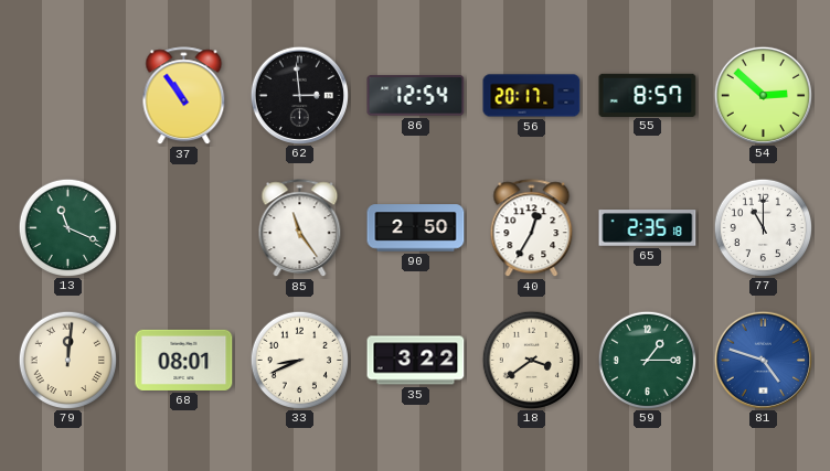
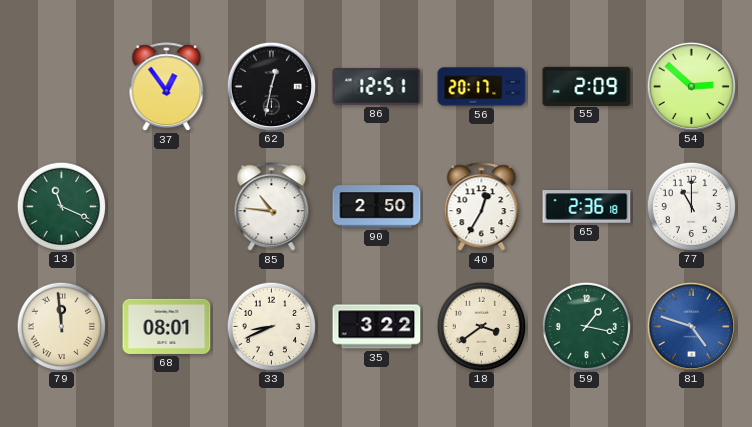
37: 10:54 -> 12:54 (167, 87)
62: 2:59 -> 12:32 (271, 86)
86: 12:54 -> 12:51 (377, 87)
55: 8:57 -> 2:09 (587, 86)
85: 11:24 -> 10:46 (272, 207)
65: 2:35 -> 2:36 (587, 207)
79: 12:01 -> 11:59 (61, 326)
59: 1:15 -> 1:17 (586, 326)
